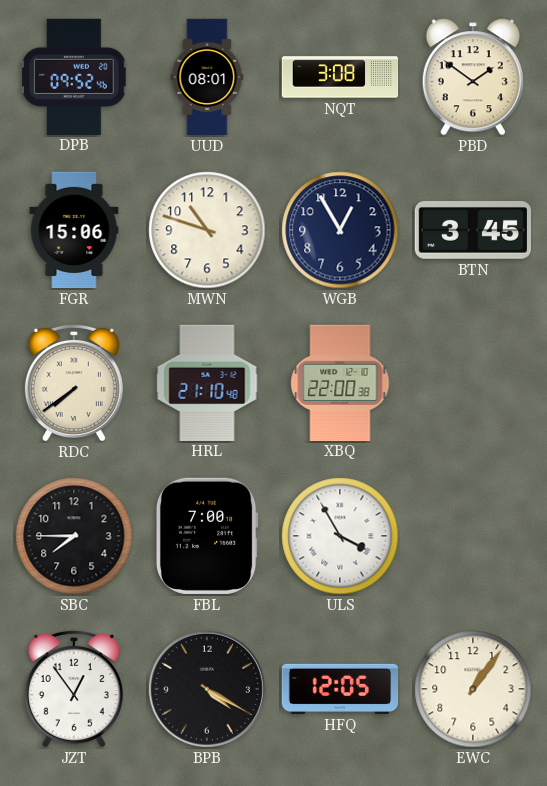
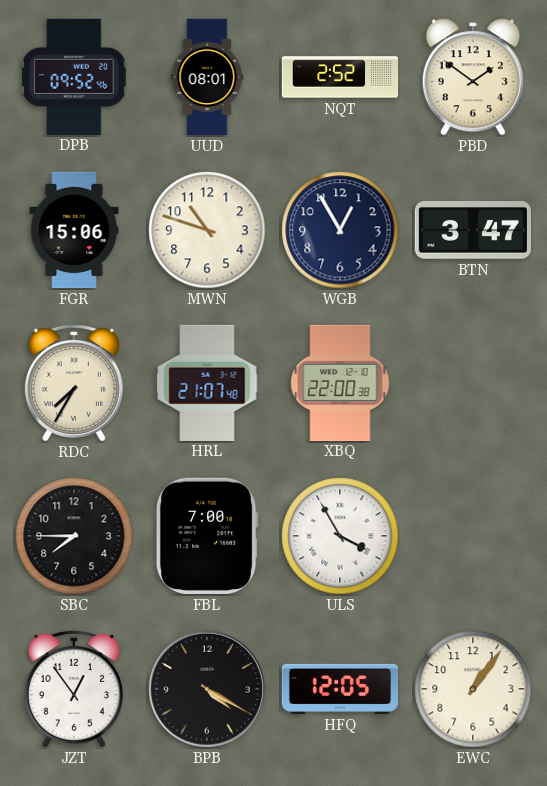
NQT: 3:08 -> 2:52 (340, 77)
BTN: 3:45 -> 3:47 (472, 231)
RDC: 7:39 -> 7:35 (74, 382)
HRL: 21:10 -> 21:07 (207, 382)
